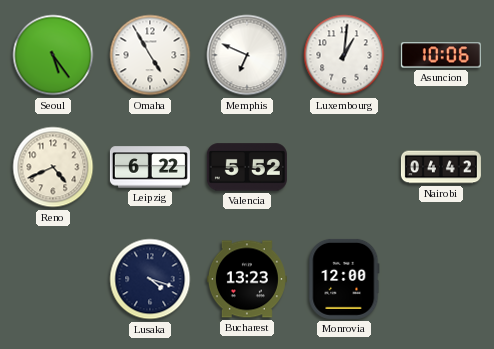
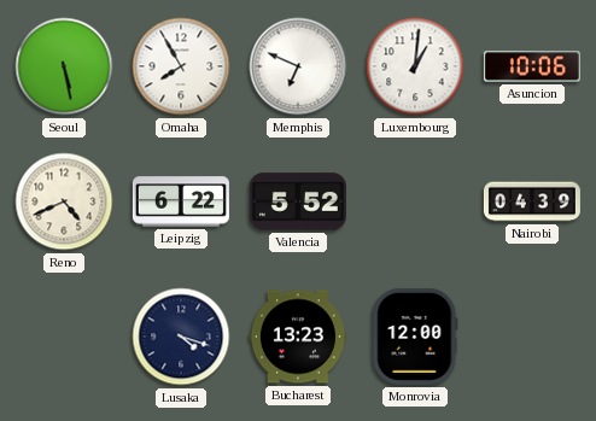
Seoul: 5:24 -> 5:28 (64, 66)
Omaha: 4:55 -> 7:55 (181, 66)
Nairobi: 04:42 -> 04:39 (532, 201)
